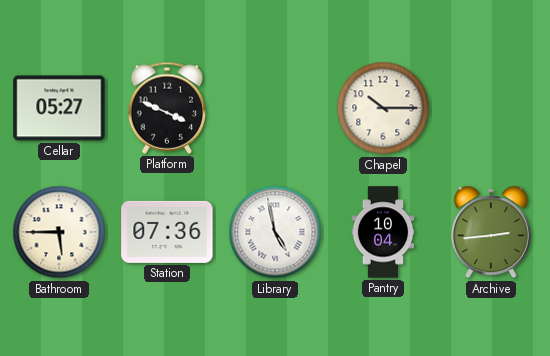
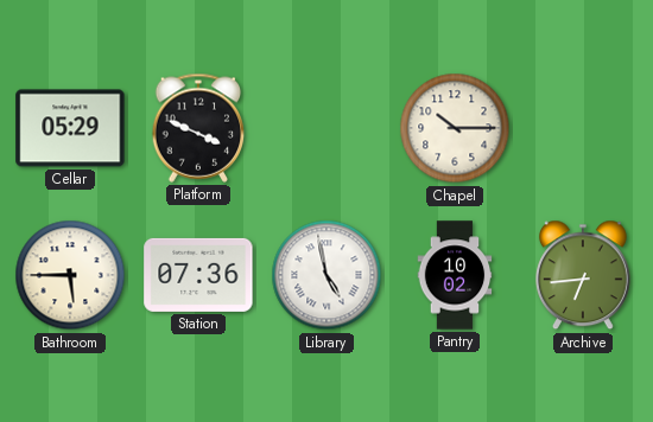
Cellar: 05:27 -> 05:29 (70, 128)
Pantry: 10:04 -> 10:02 (455, 275)
Archive: 2:44 -> 6:44 (583, 275)
